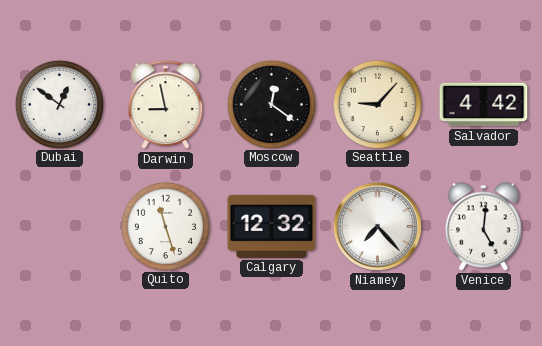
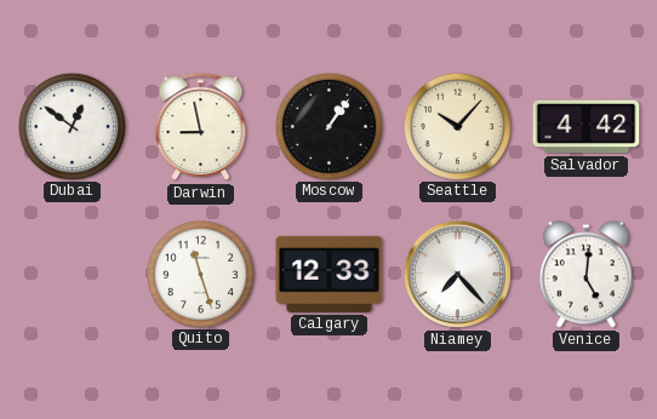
Moscow: 12:21 -> 1:06 (328, 126)
Seattle: 9:07 -> 10:07 (457, 126)
Calgary: 12:32 -> 12:33 (330, 274)
